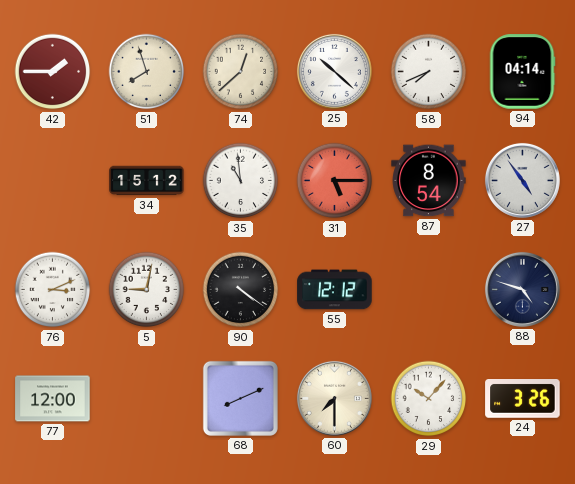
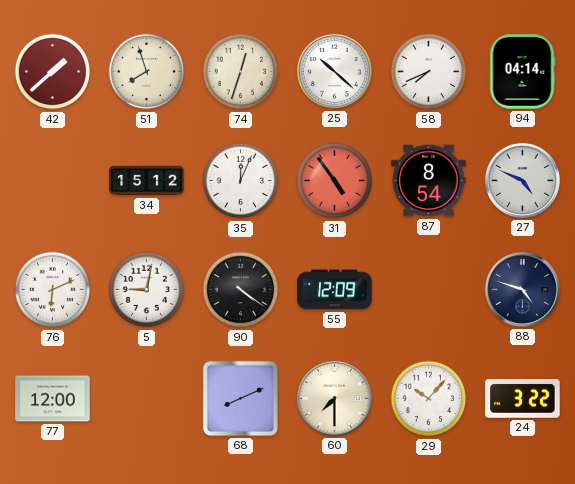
42: 1:45 -> 1:38 (53, 72)
74: 12:38 -> 12:33 (241, 72)
35: 10:59 -> 12:04 (241, 181)
31: 5:15 -> 4:54 (335, 181)
27: 4:54 -> 4:49 (522, 180)
76: 3:11 -> 6:11 (53, 290)
55: 12:12 -> 12:09 (335, 290)
24: 3:26 -> 3:22 (523, 399)
